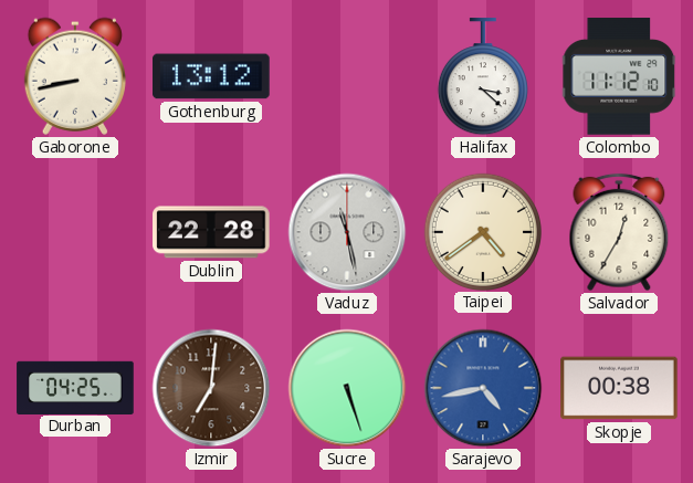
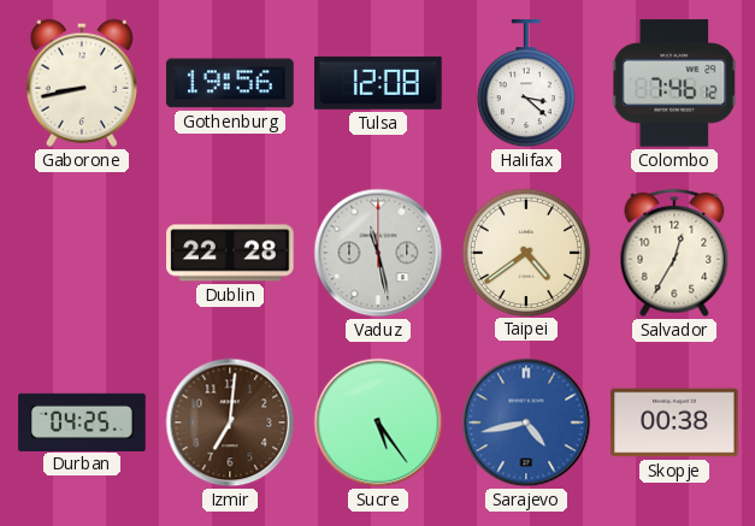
Gothenburg: 13:12 -> 19:56 (230, 83)
Tulsa: none -> 12:08 (378, 83)
Colombo: 11:12 -> 7:46 (674, 83)
Sucre: 5:27 -> 5:24 (378, 422)
